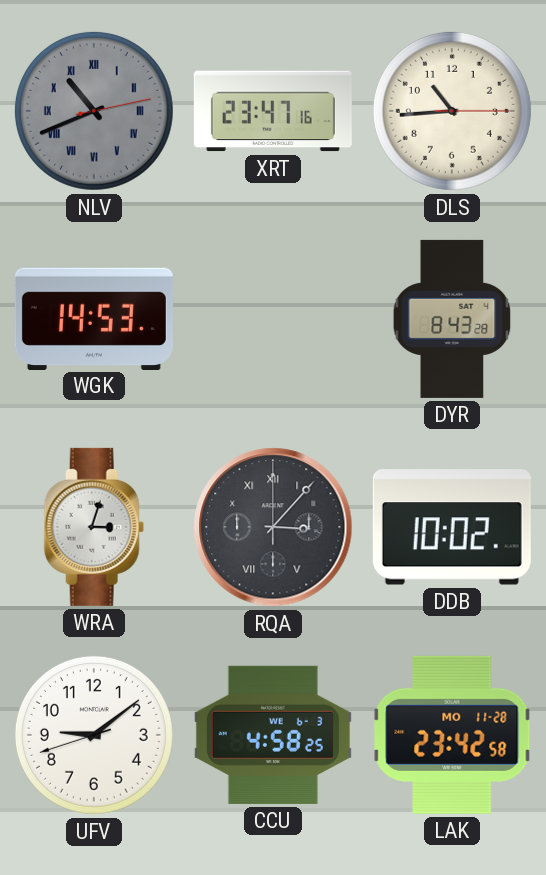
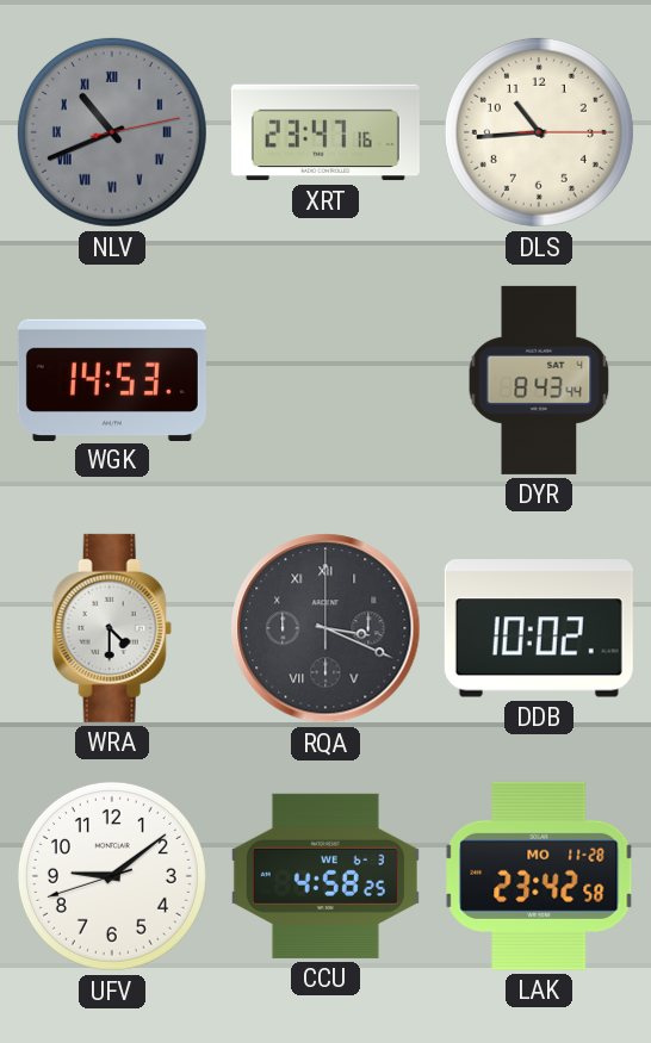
DYR: 8:43:28 -> 8:43:44 (539, 380)
WRA: 3:03 -> 4:30 (112, 628)
RQA: 3:07 -> 3:19 (325, 628)
